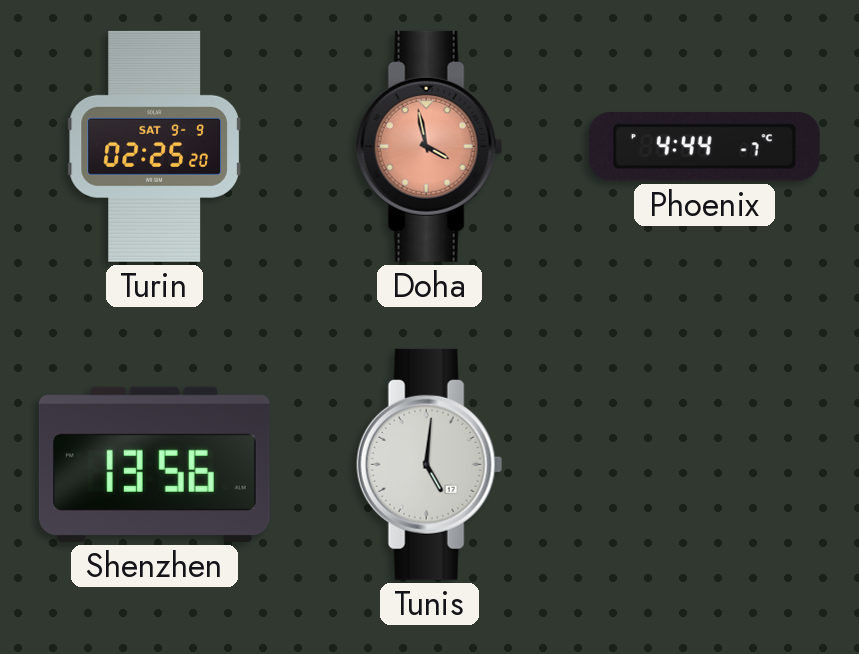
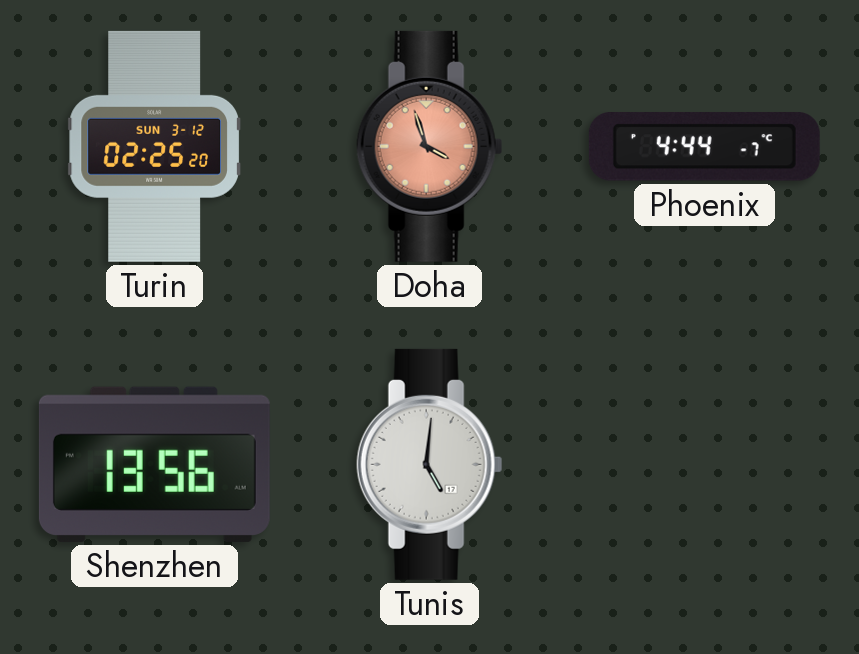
Turin date: SAT 9-9 -> SUN 3-12 (154, 146)
Doha: 3:58 -> 3:57 (430, 146)
